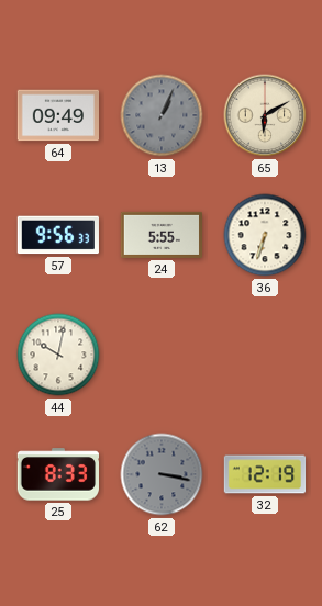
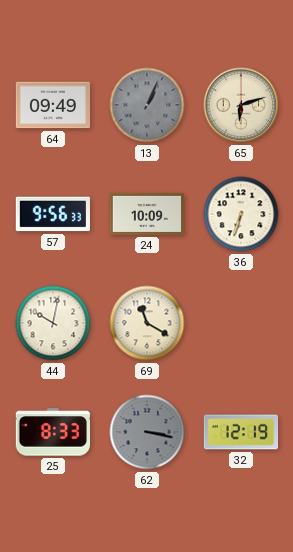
65: 6:10 -> 6:12 (241, 105)
24: 5:55 -> 10:09 (147, 214)
69: none -> 11:20 (147, 323)
